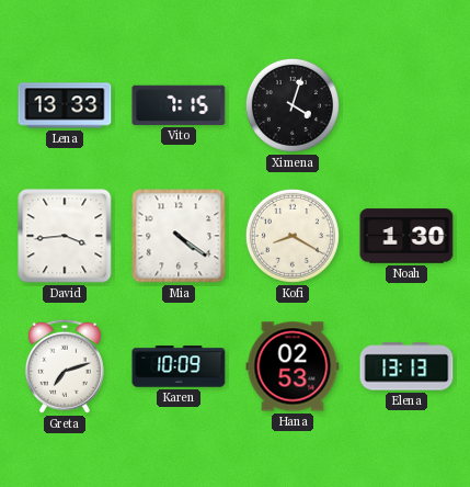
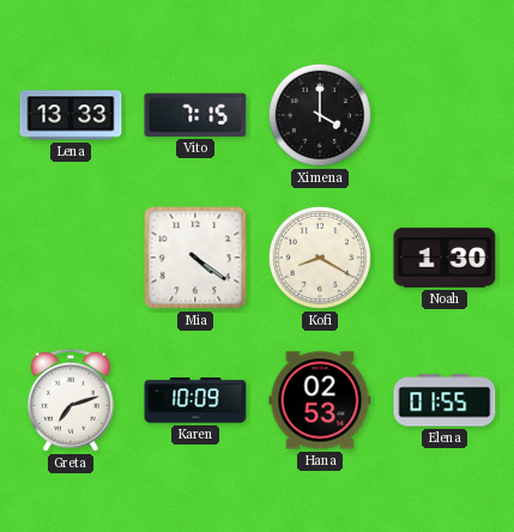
Ximena: 4:03 -> 4:00 (320, 115)
David: 3:44 -> none (65, 236)
Elena: 13:13 -> 01:55 (445, 400)
